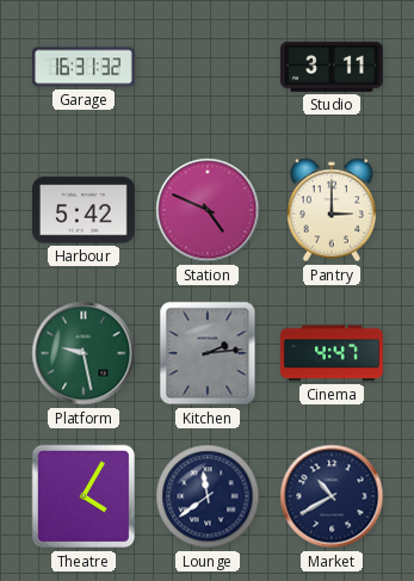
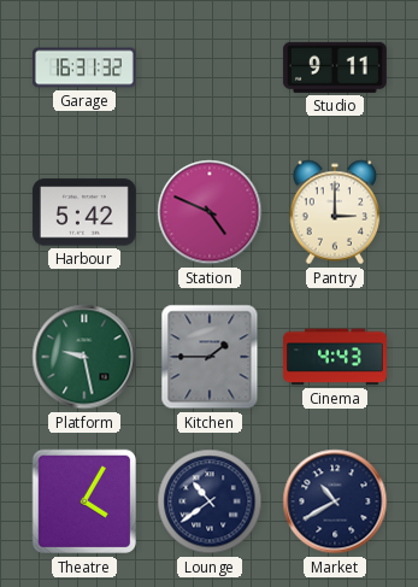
Studio: 3:11 -> 9:11 (335, 67)
Kitchen: 2:14 -> 1:45 (210, 357)
Cinema: 4:47 -> 4:43 (335, 357)
Lounge: 11:39 -> 10:39 (210, 501)
